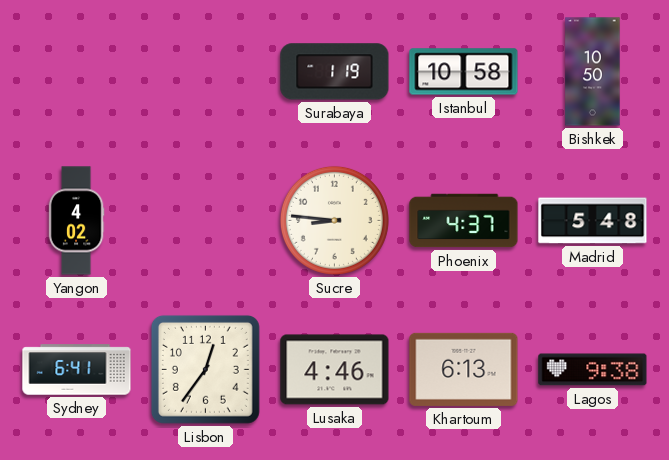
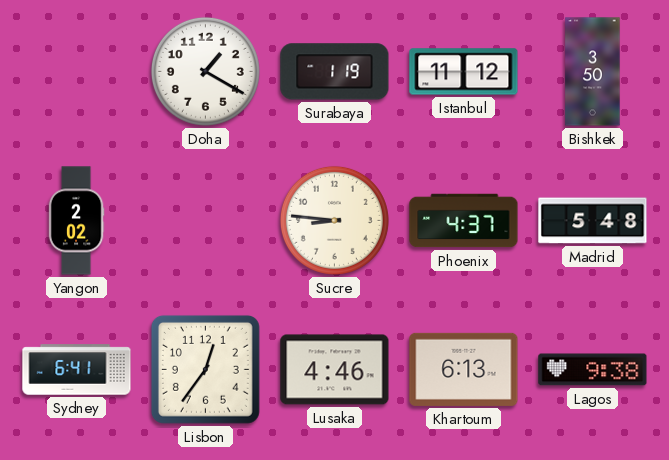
Doha: none -> 1:20 (205, 71)
Istanbul: 10:58 -> 11:12 (464, 72)
Bishkek: 10:50 -> 3:50 (593, 72)
Yangon: 4:02 -> 2:02 (76, 221)
